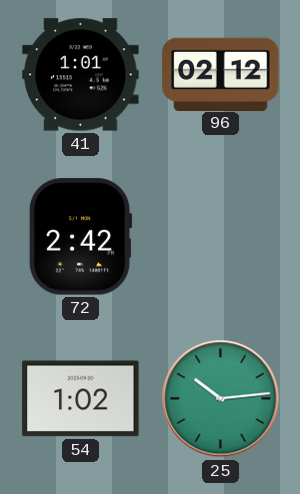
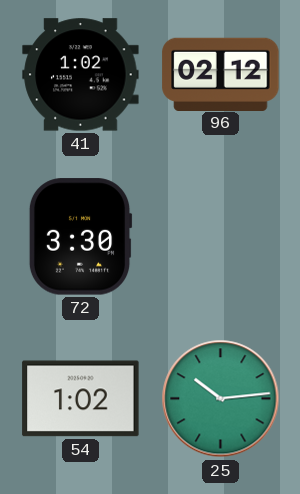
41: 1:01 -> 1:02 (81, 75)
72: 2:42 -> 3:30 (80, 237)
